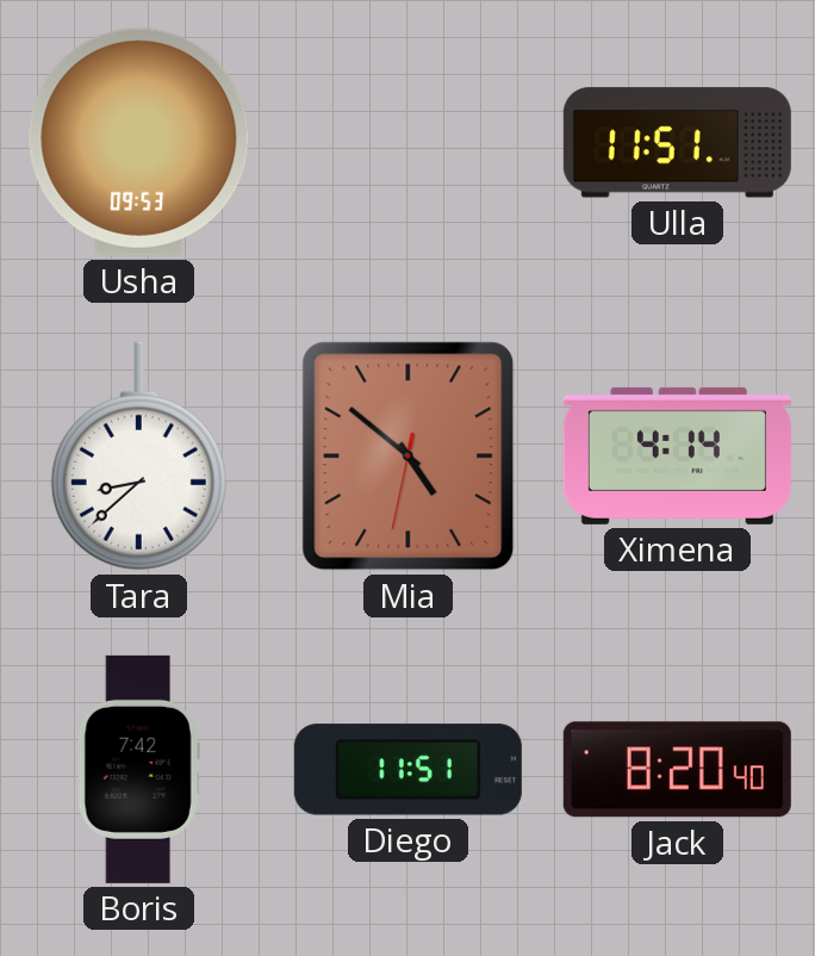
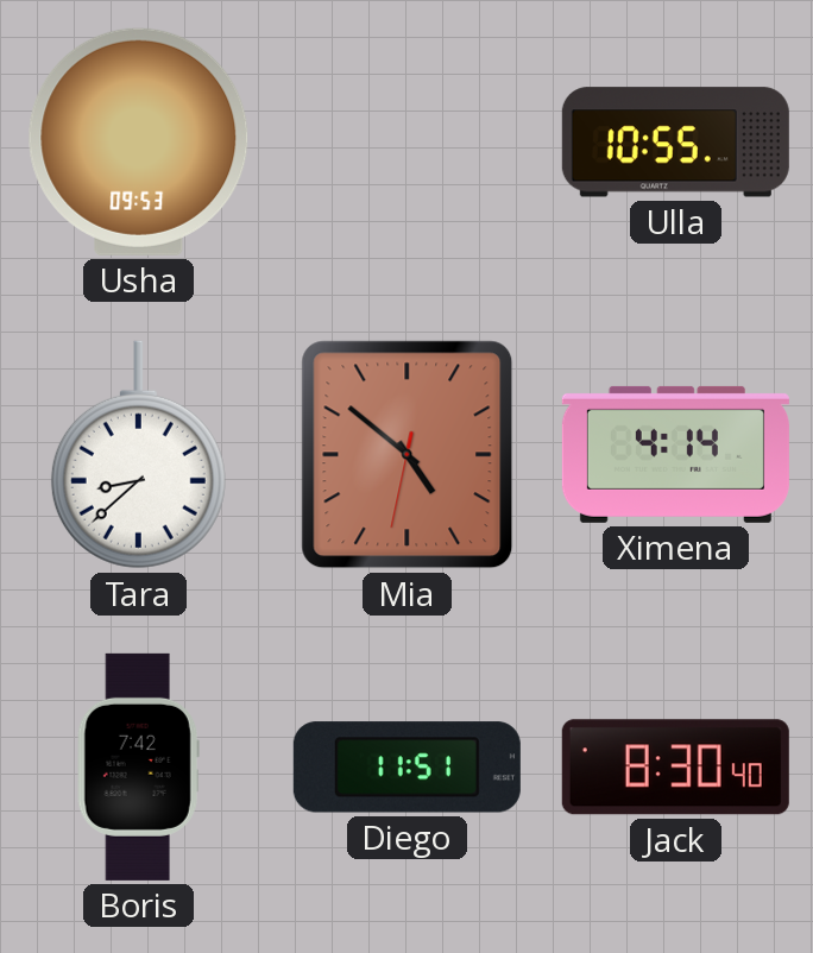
Ulla: 11:51 -> 10:55 (675, 143)
Jack: 8:20 -> 8:30 (675, 768)
